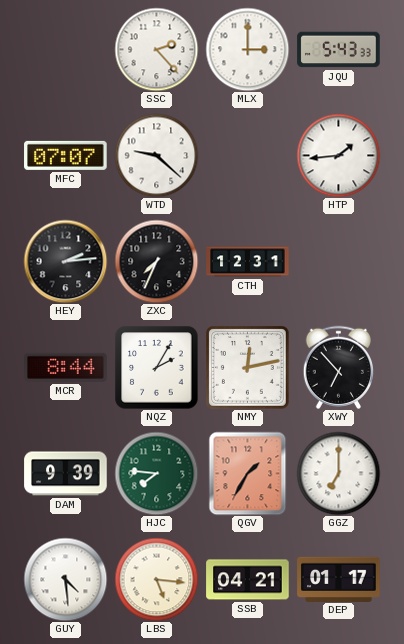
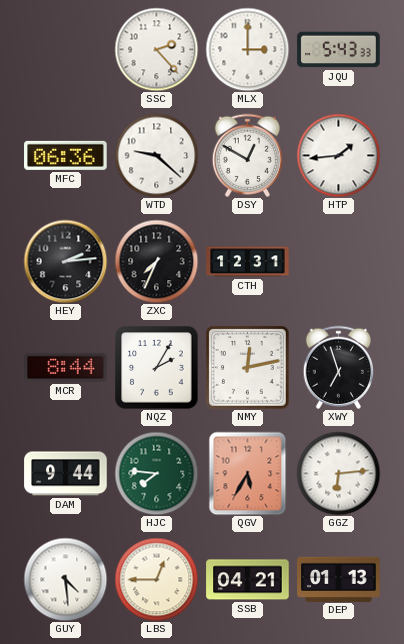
MFC: 07:07 -> 06:36 (66, 155)
DSY: none -> 12:50 (247, 155)
XWY: 6:53 -> 6:57 (338, 367)
DAM: 9:39 -> 9:44 (66, 474)
QGV: 1:35 -> 5:35 (248, 473)
GGZ: 7:00 -> 6:14 (338, 473)
LBS: 5:16 -> 12:45 (156, 579)
DEP: 01:17 -> 01:13 (339, 579)
